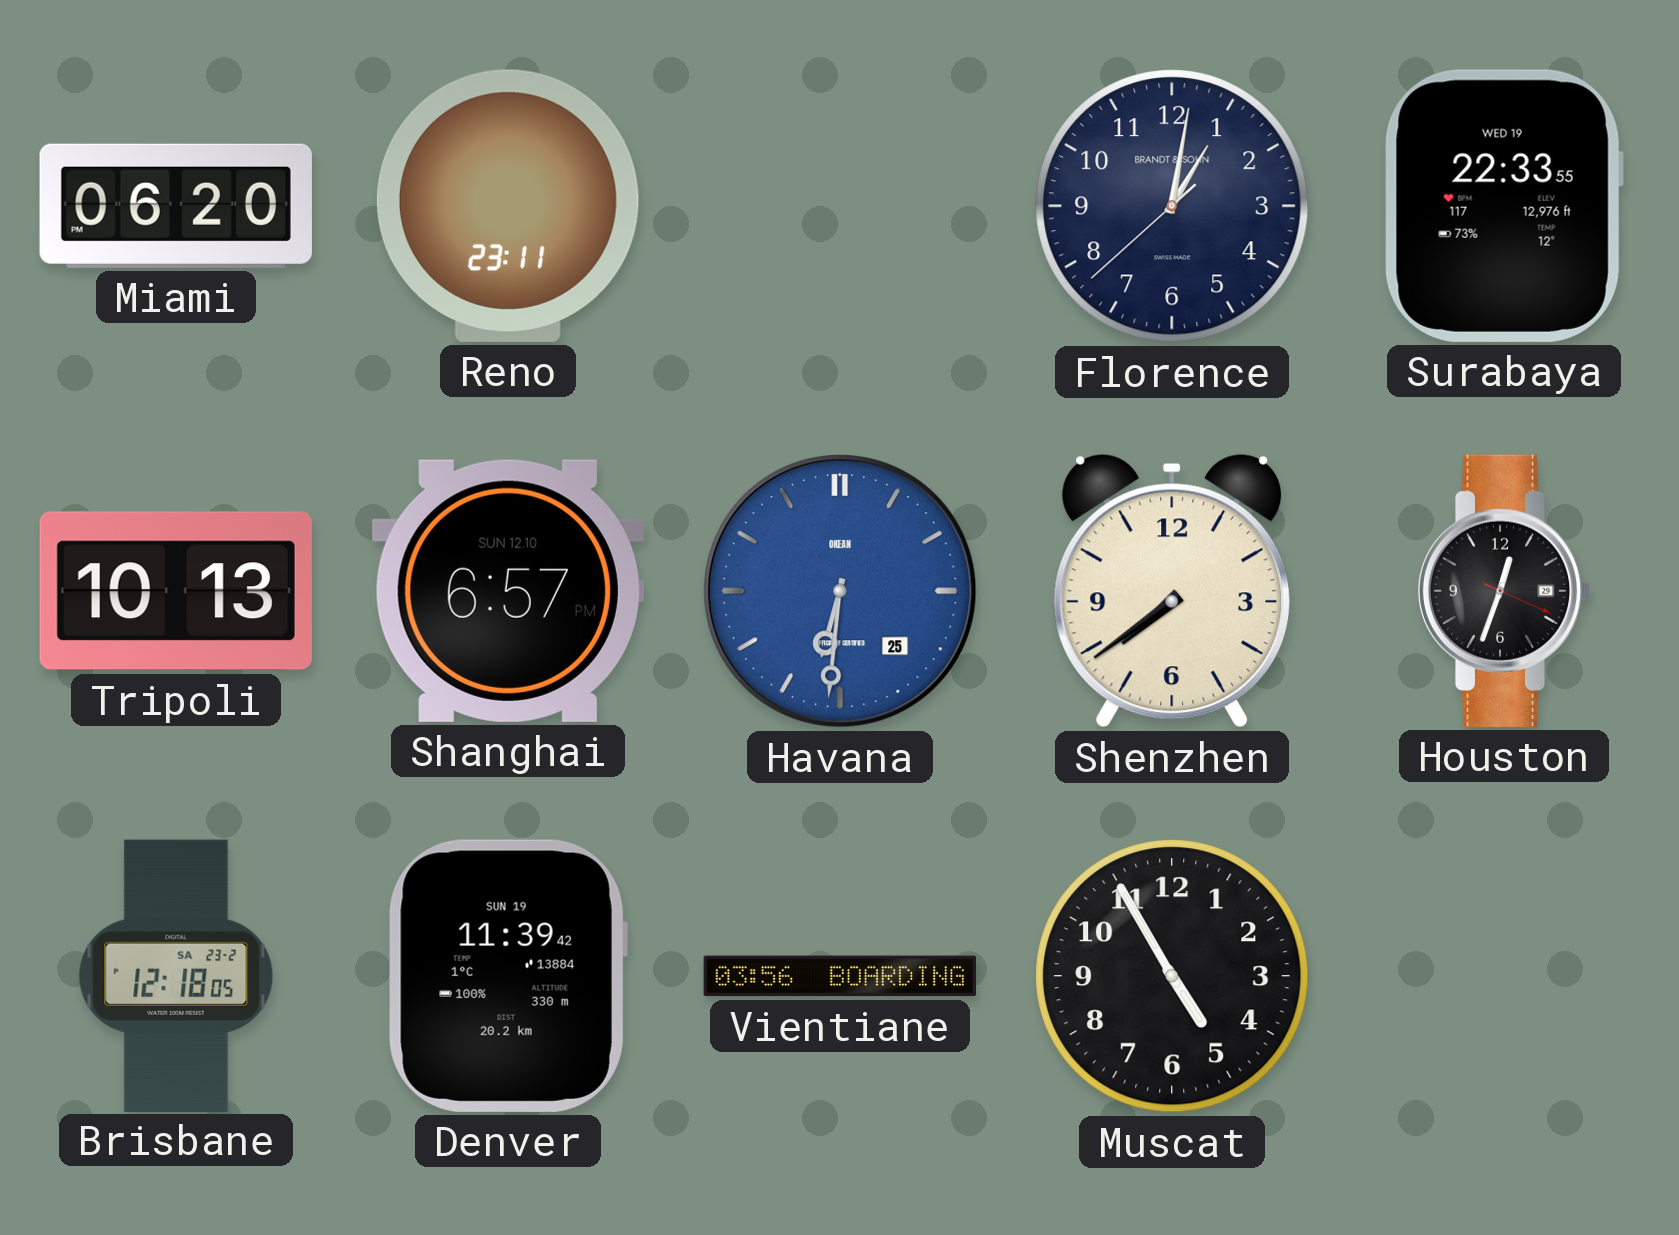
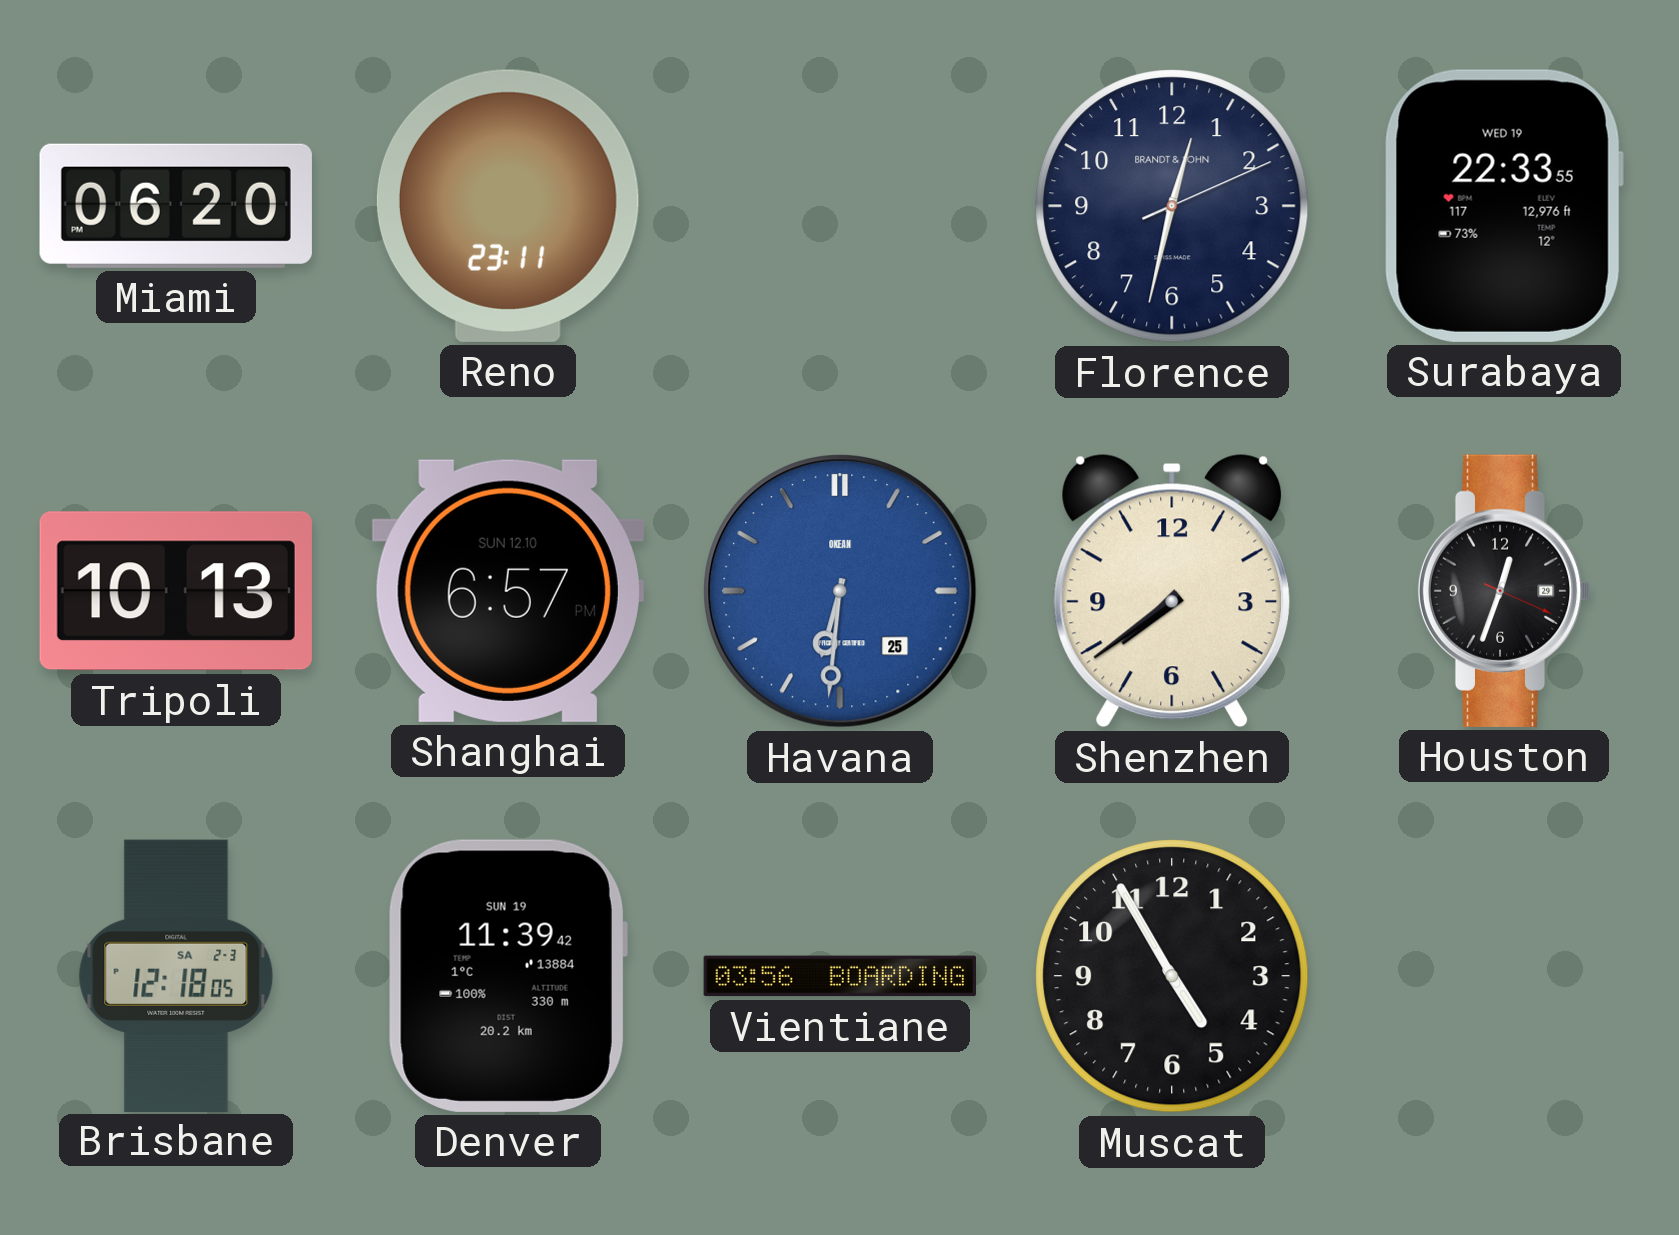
Florence: 1:01 -> 12:32 (1172, 206)
Brisbane date: SA 23-2 -> SA 2-3 (176, 975)
